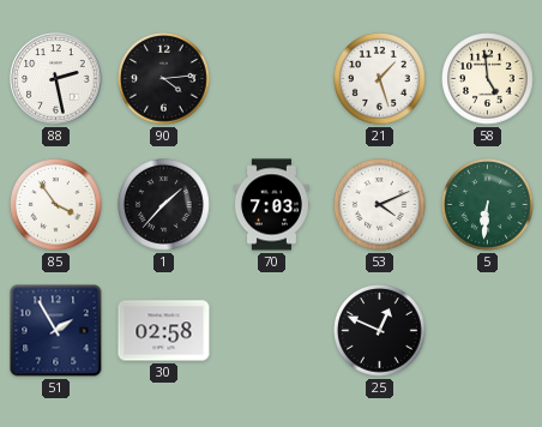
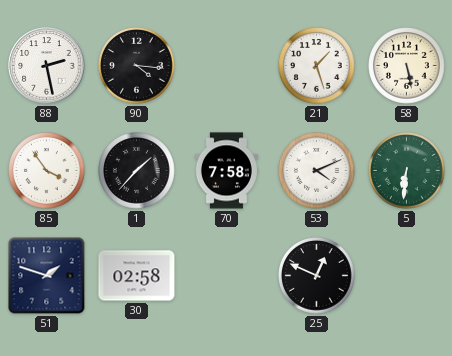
90: 4:14 -> 4:16 (137, 66)
58: 4:59 -> 5:28 (407, 66)
70: 7:03 -> 7:58 (226, 171)
51: 1:55 -> 1:48 (47, 276)
